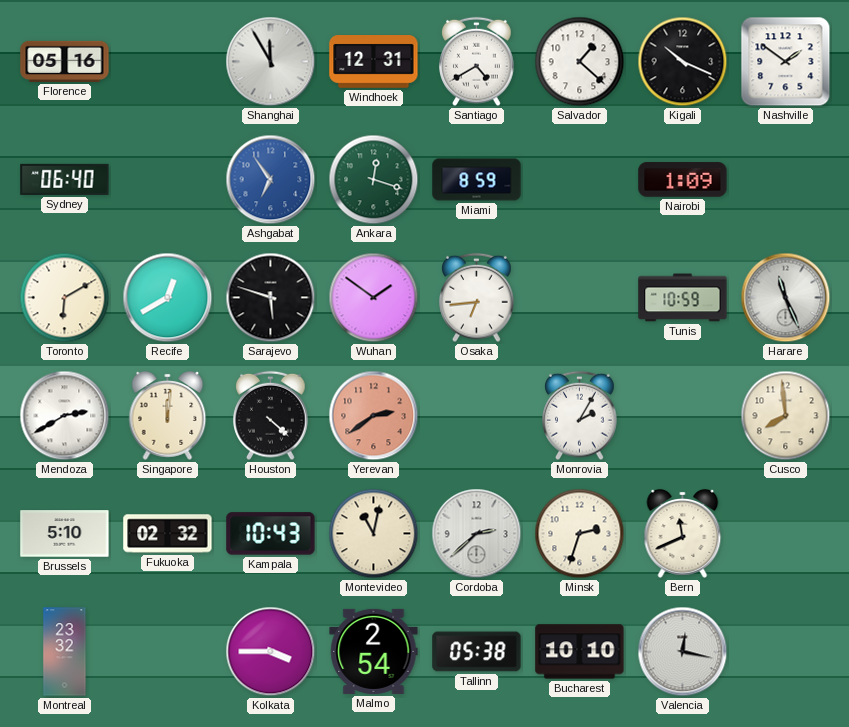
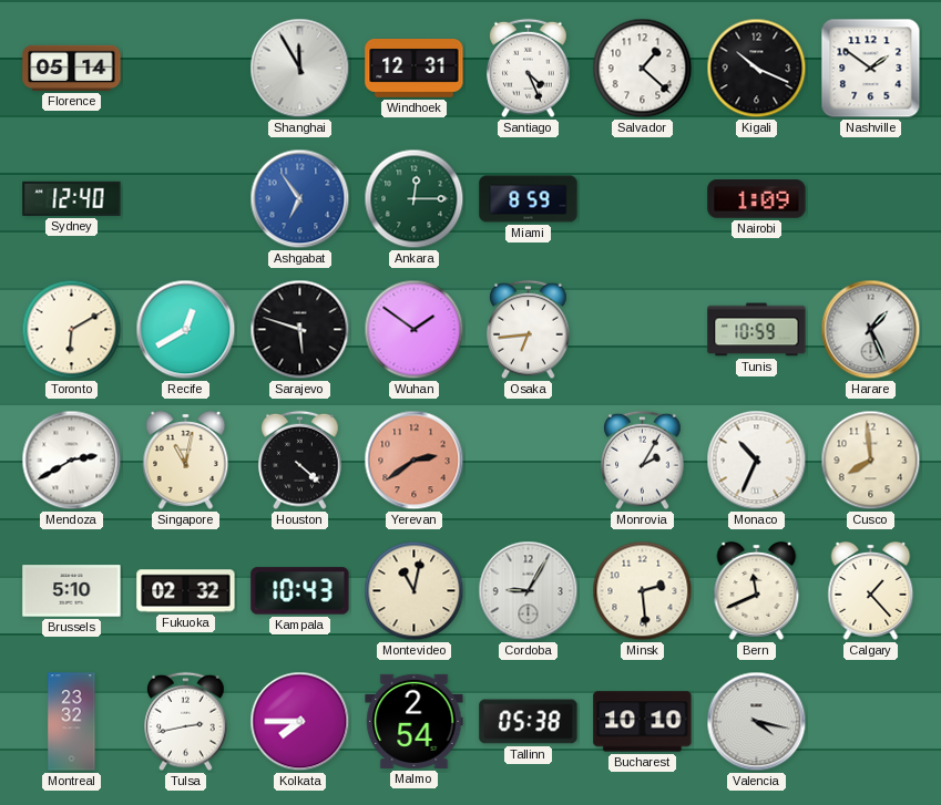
Florence: 05:16 -> 05:14 (72, 68)
Santiago: 4:40 -> 4:26 (529, 69)
Sydney: 06:40 -> 12:40 (72, 198)
Ankara: 12:18 -> 12:15 (415, 199)
Harare: 11:26 -> 1:26 (871, 330)
Singapore: 12:01 -> 11:02 (186, 460)
Monaco: none -> 10:34 (757, 461)
Cordoba: 2:38 -> 9:05 (529, 591)
Minsk: 2:33 -> 2:29 (643, 591)
Calgary: none -> 1:23 (871, 590)
Tulsa: none -> 2:43 (186, 722)
Kolkata: 3:45 -> 7:45 (300, 722)
Valencia: 12:17 -> 4:17 (757, 722)
